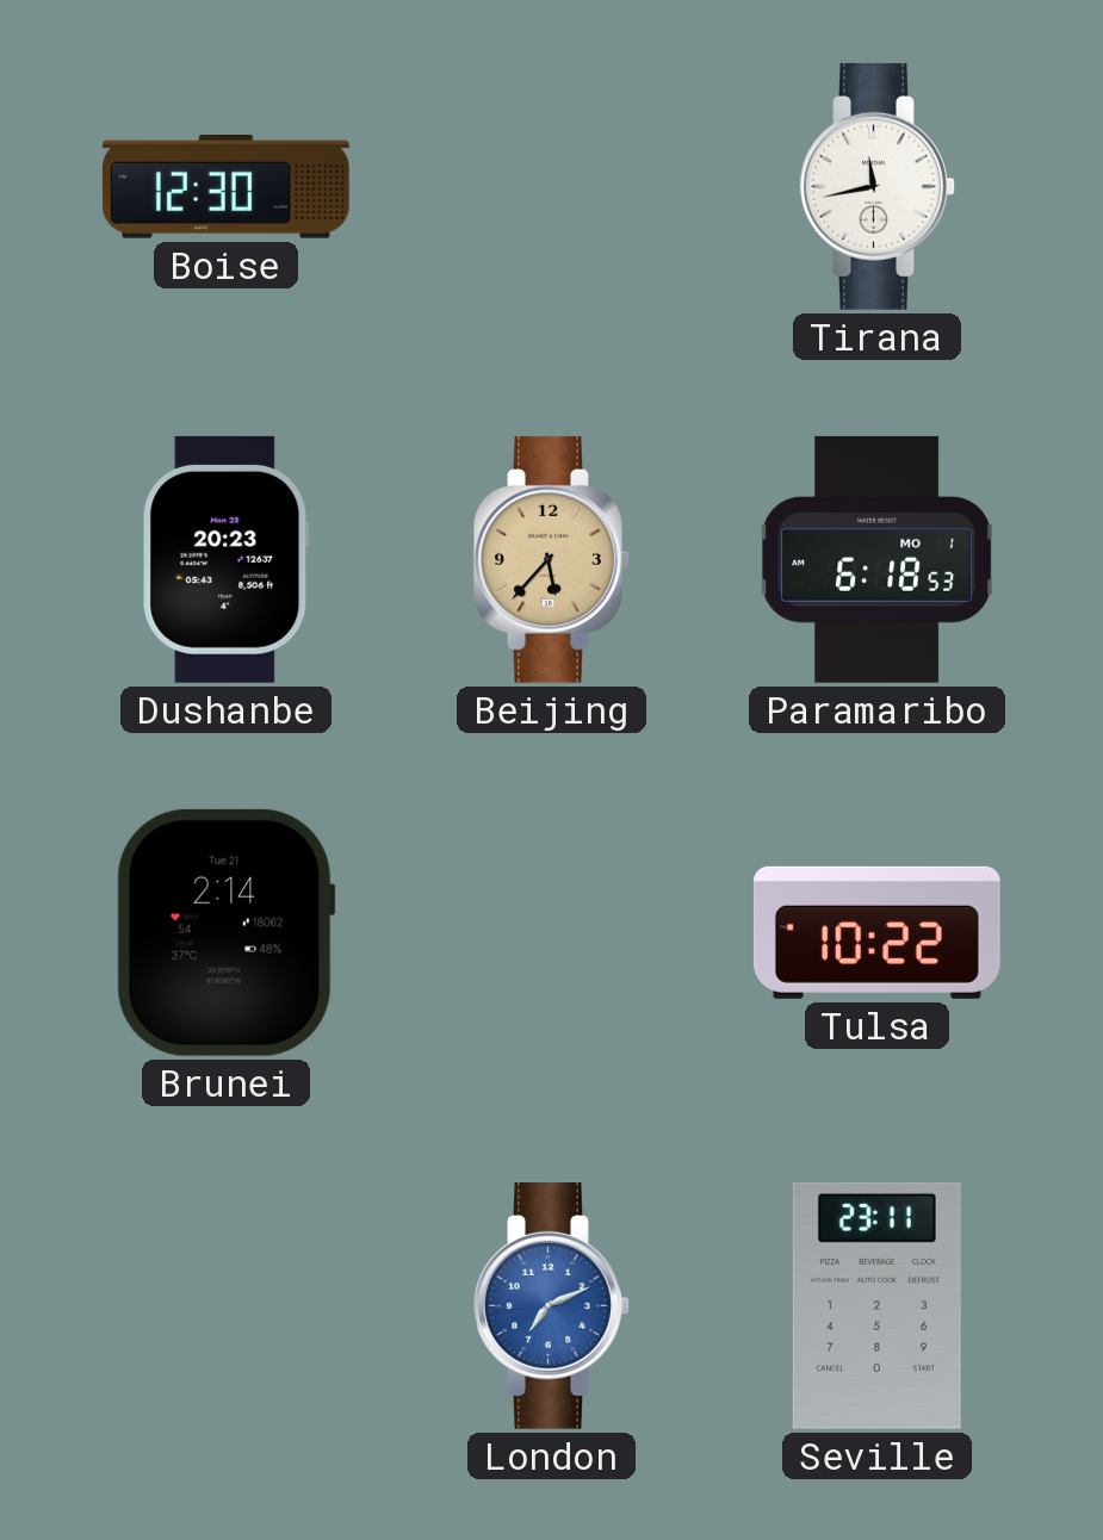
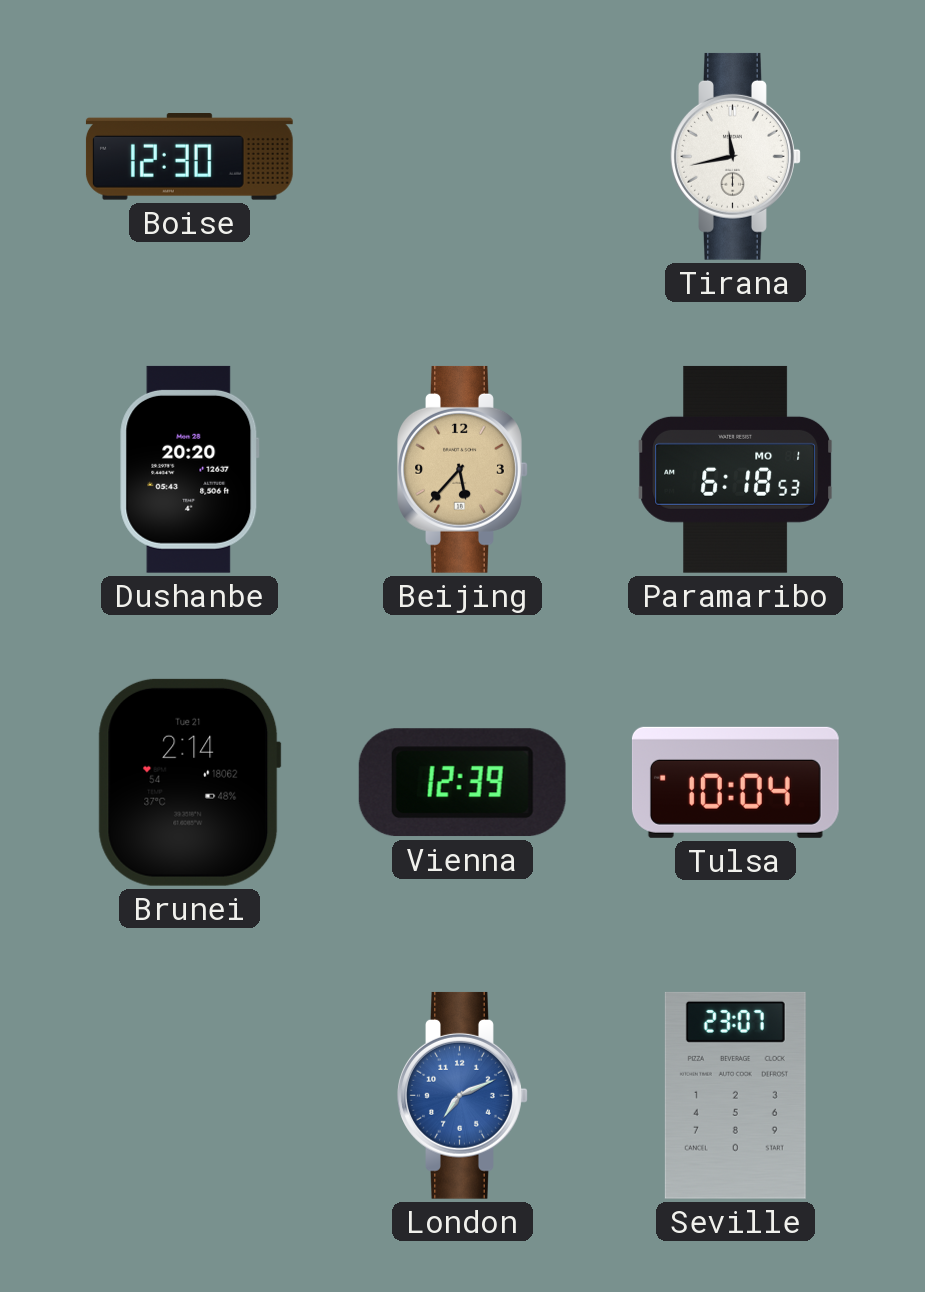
Dushanbe: 20:23 -> 20:20 (190, 469)
Vienna: none -> 12:39 (462, 783)
Tulsa: 10:22 -> 10:04 (735, 782)
Seville: 23:11 -> 23:07 (735, 1095)
